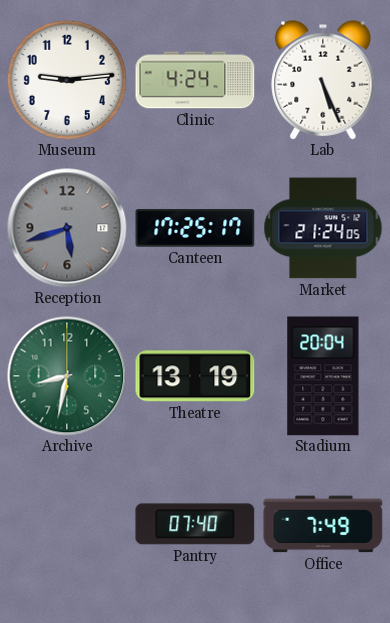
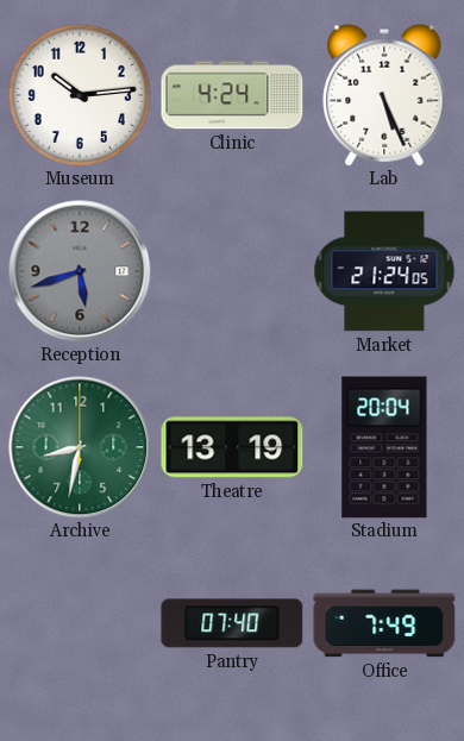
Museum: 9:14 -> 10:14 (80, 95)
Canteen: 17:25 -> none (195, 228)
